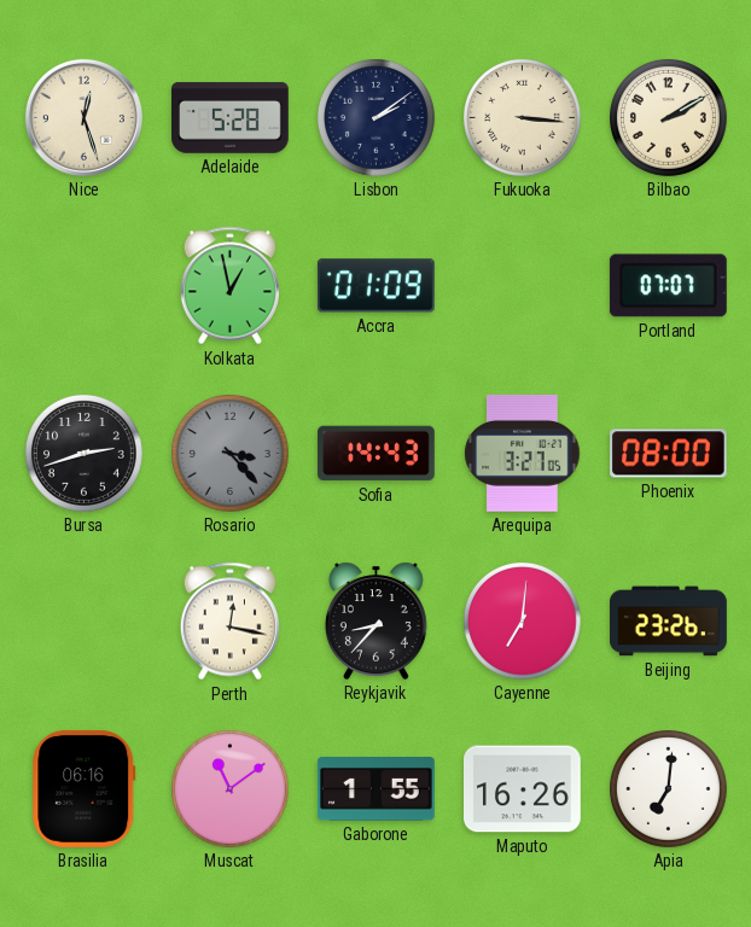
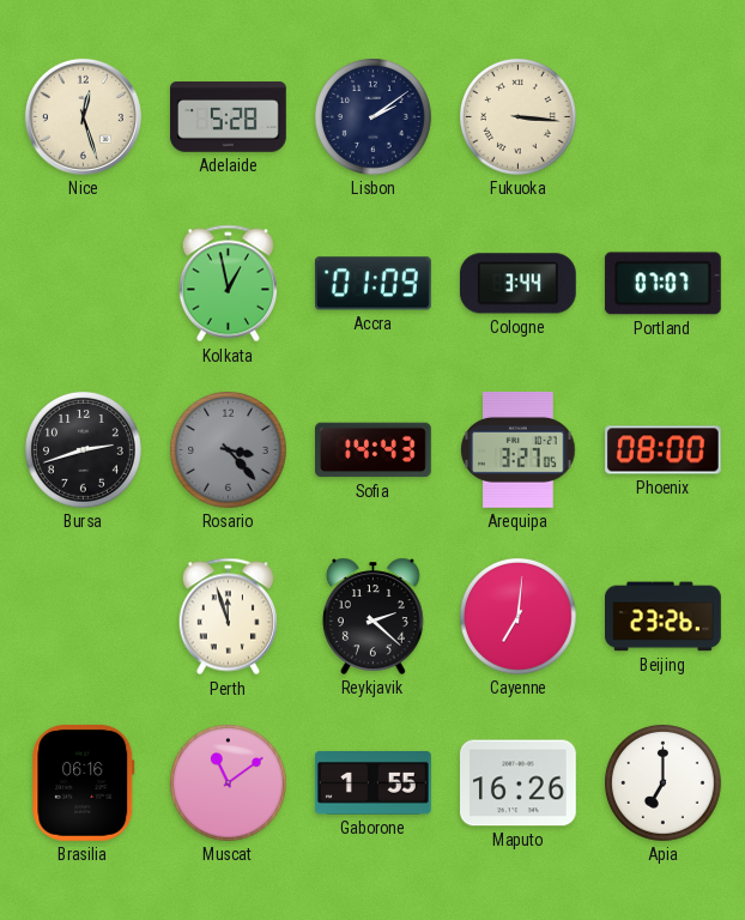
Bilbao: 2:10 -> none (669, 118)
Cologne: none -> 3:44 (517, 284)
Perth: 12:17 -> 11:57 (228, 617)
Reykjavik: 8:37 -> 2:22 (372, 616)
Apia: 7:01 -> 7:00 (664, 783)
